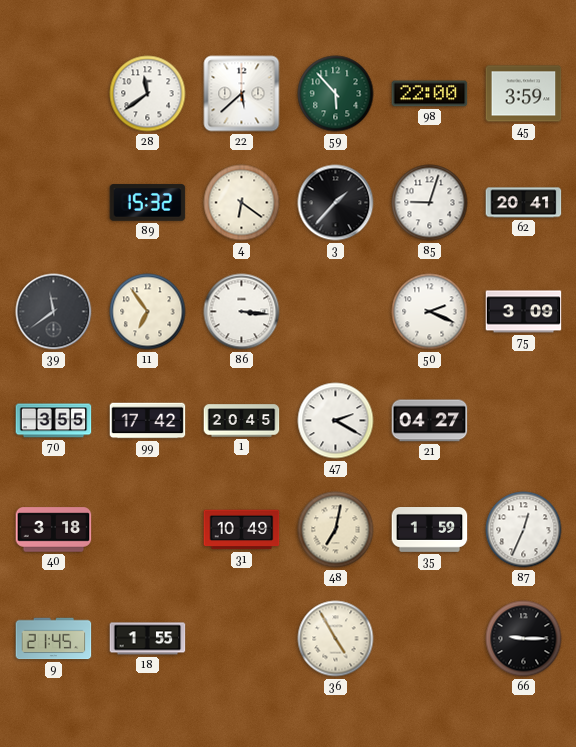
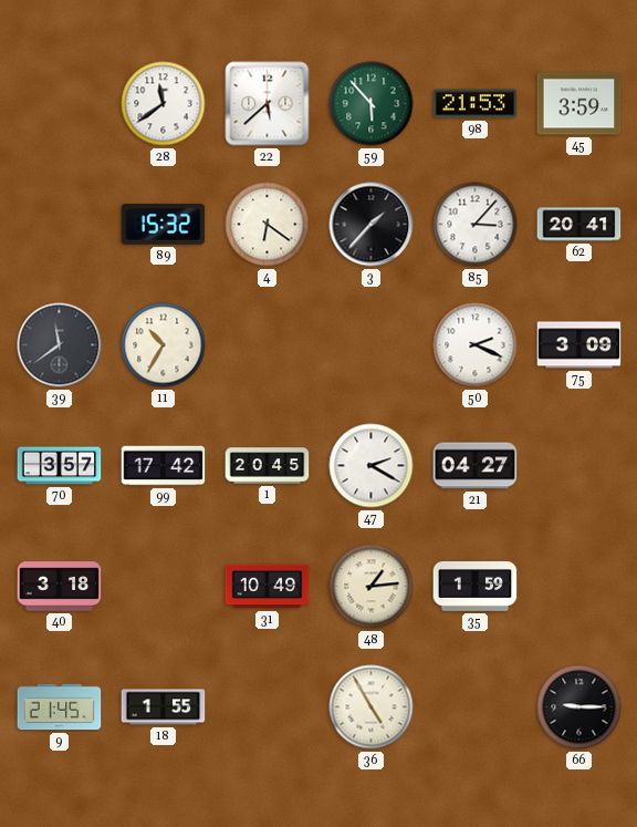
98: 22:00 -> 21:53 (476, 104)
85: 9:03 -> 3:07 (476, 225)
11: 6:54 -> 10:35 (164, 345)
86: 3:16 -> none (242, 312)
70: 3:55 -> 3:57 (60, 466)
48: 7:02 -> 1:14 (372, 587)
87: 12:34 -> none (524, 530)
